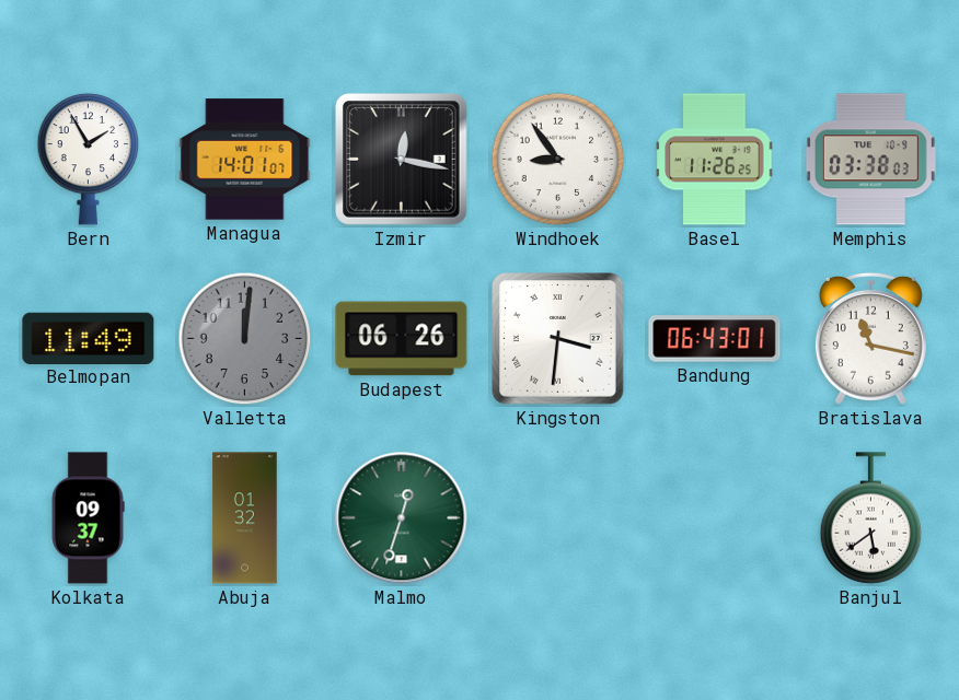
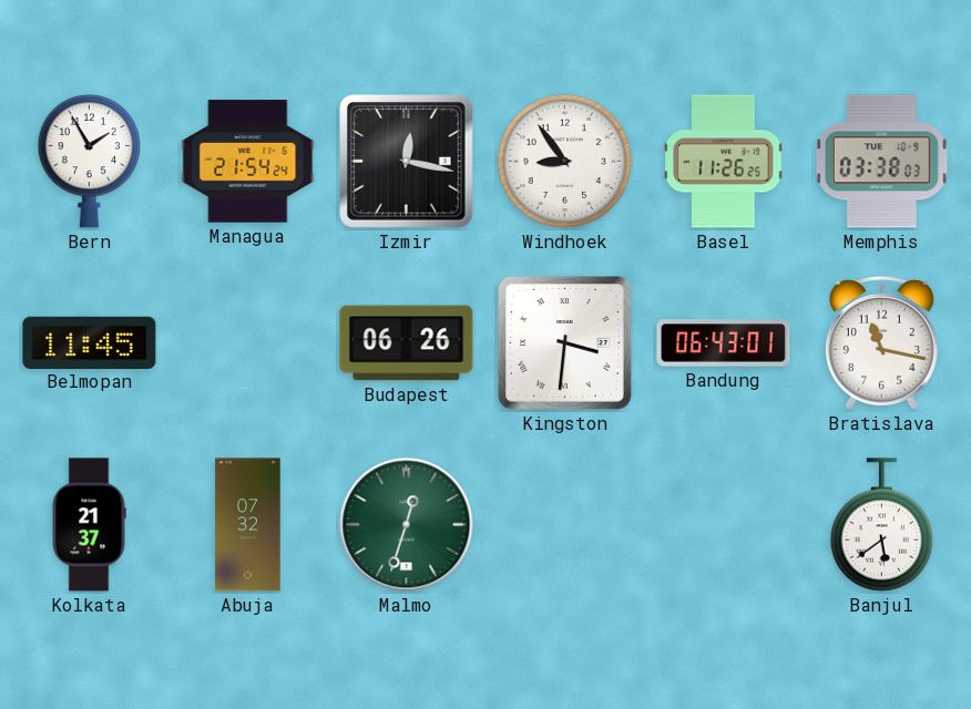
Managua: 14:01 -> 21:54 (248, 162)
Belmopan: 11:49 -> 11:45 (90, 342)
Valletta: 12:01 -> none (245, 339)
Kolkata: 09:37 -> 21:37 (89, 525)
Abuja: 01:32 -> 07:32 (248, 525)
